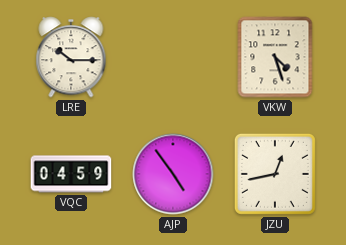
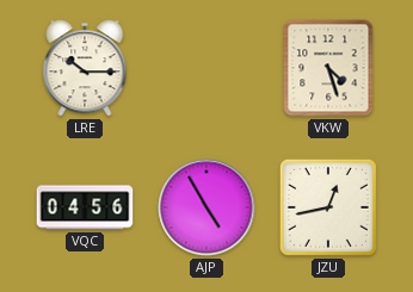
VQC: 04:59 -> 04:56 (85, 207)
AJP: 4:54 -> 4:55 (207, 207)
